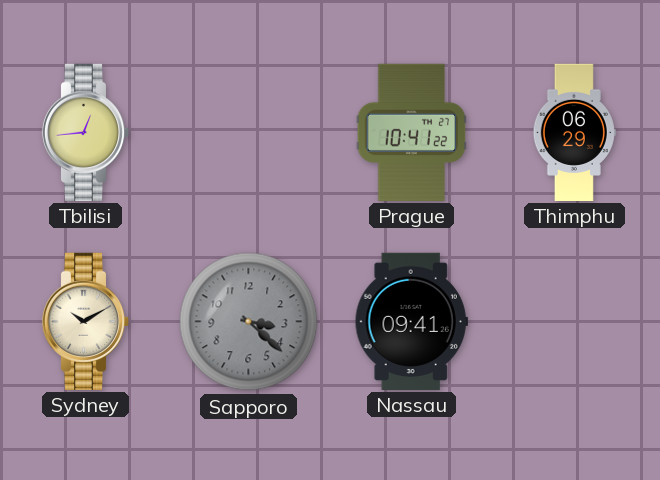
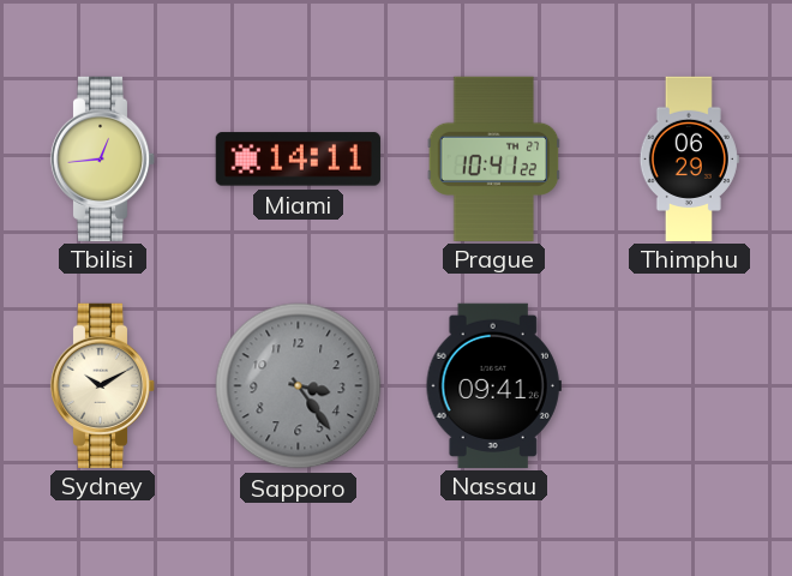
Miami: none -> 14:11 (298, 160)
Sapporo: 3:22 -> 3:24 (299, 386)
